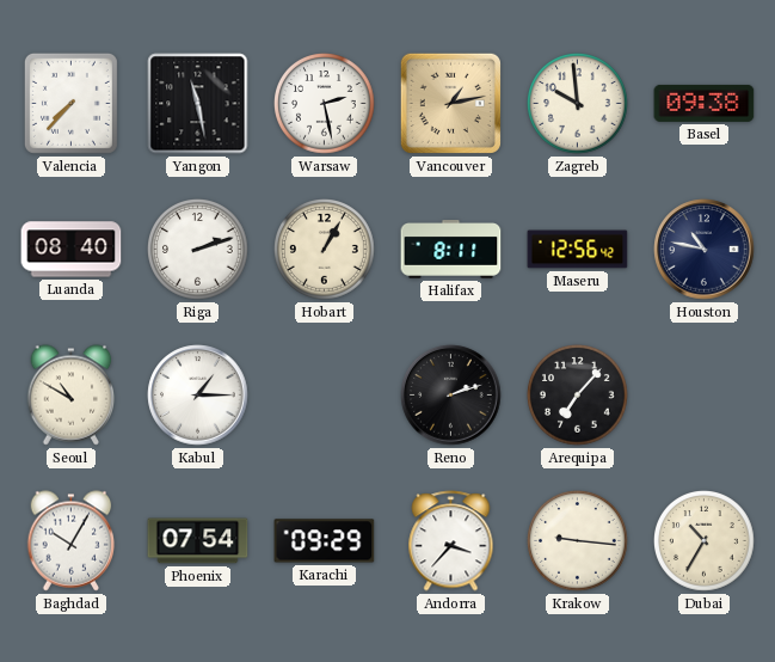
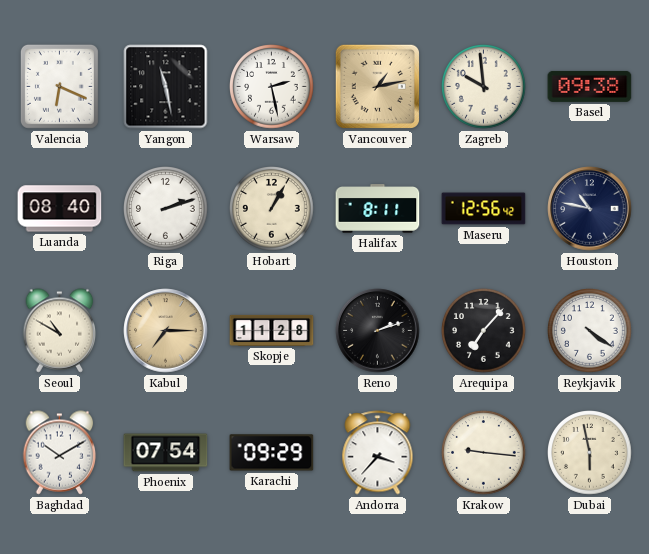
Valencia: 7:37 -> 6:19 (59, 86)
Kabul: 1:15 -> 7:15 (166, 331)
Kabul dial: white -> champagne (166, 331)
Skopje: none -> 11:28 (272, 330)
Reykjavik: none -> 4:21 (590, 331)
Baghdad: 10:05 -> 10:10 (60, 453)
Dubai: 10:35 -> 5:58 (590, 453)
